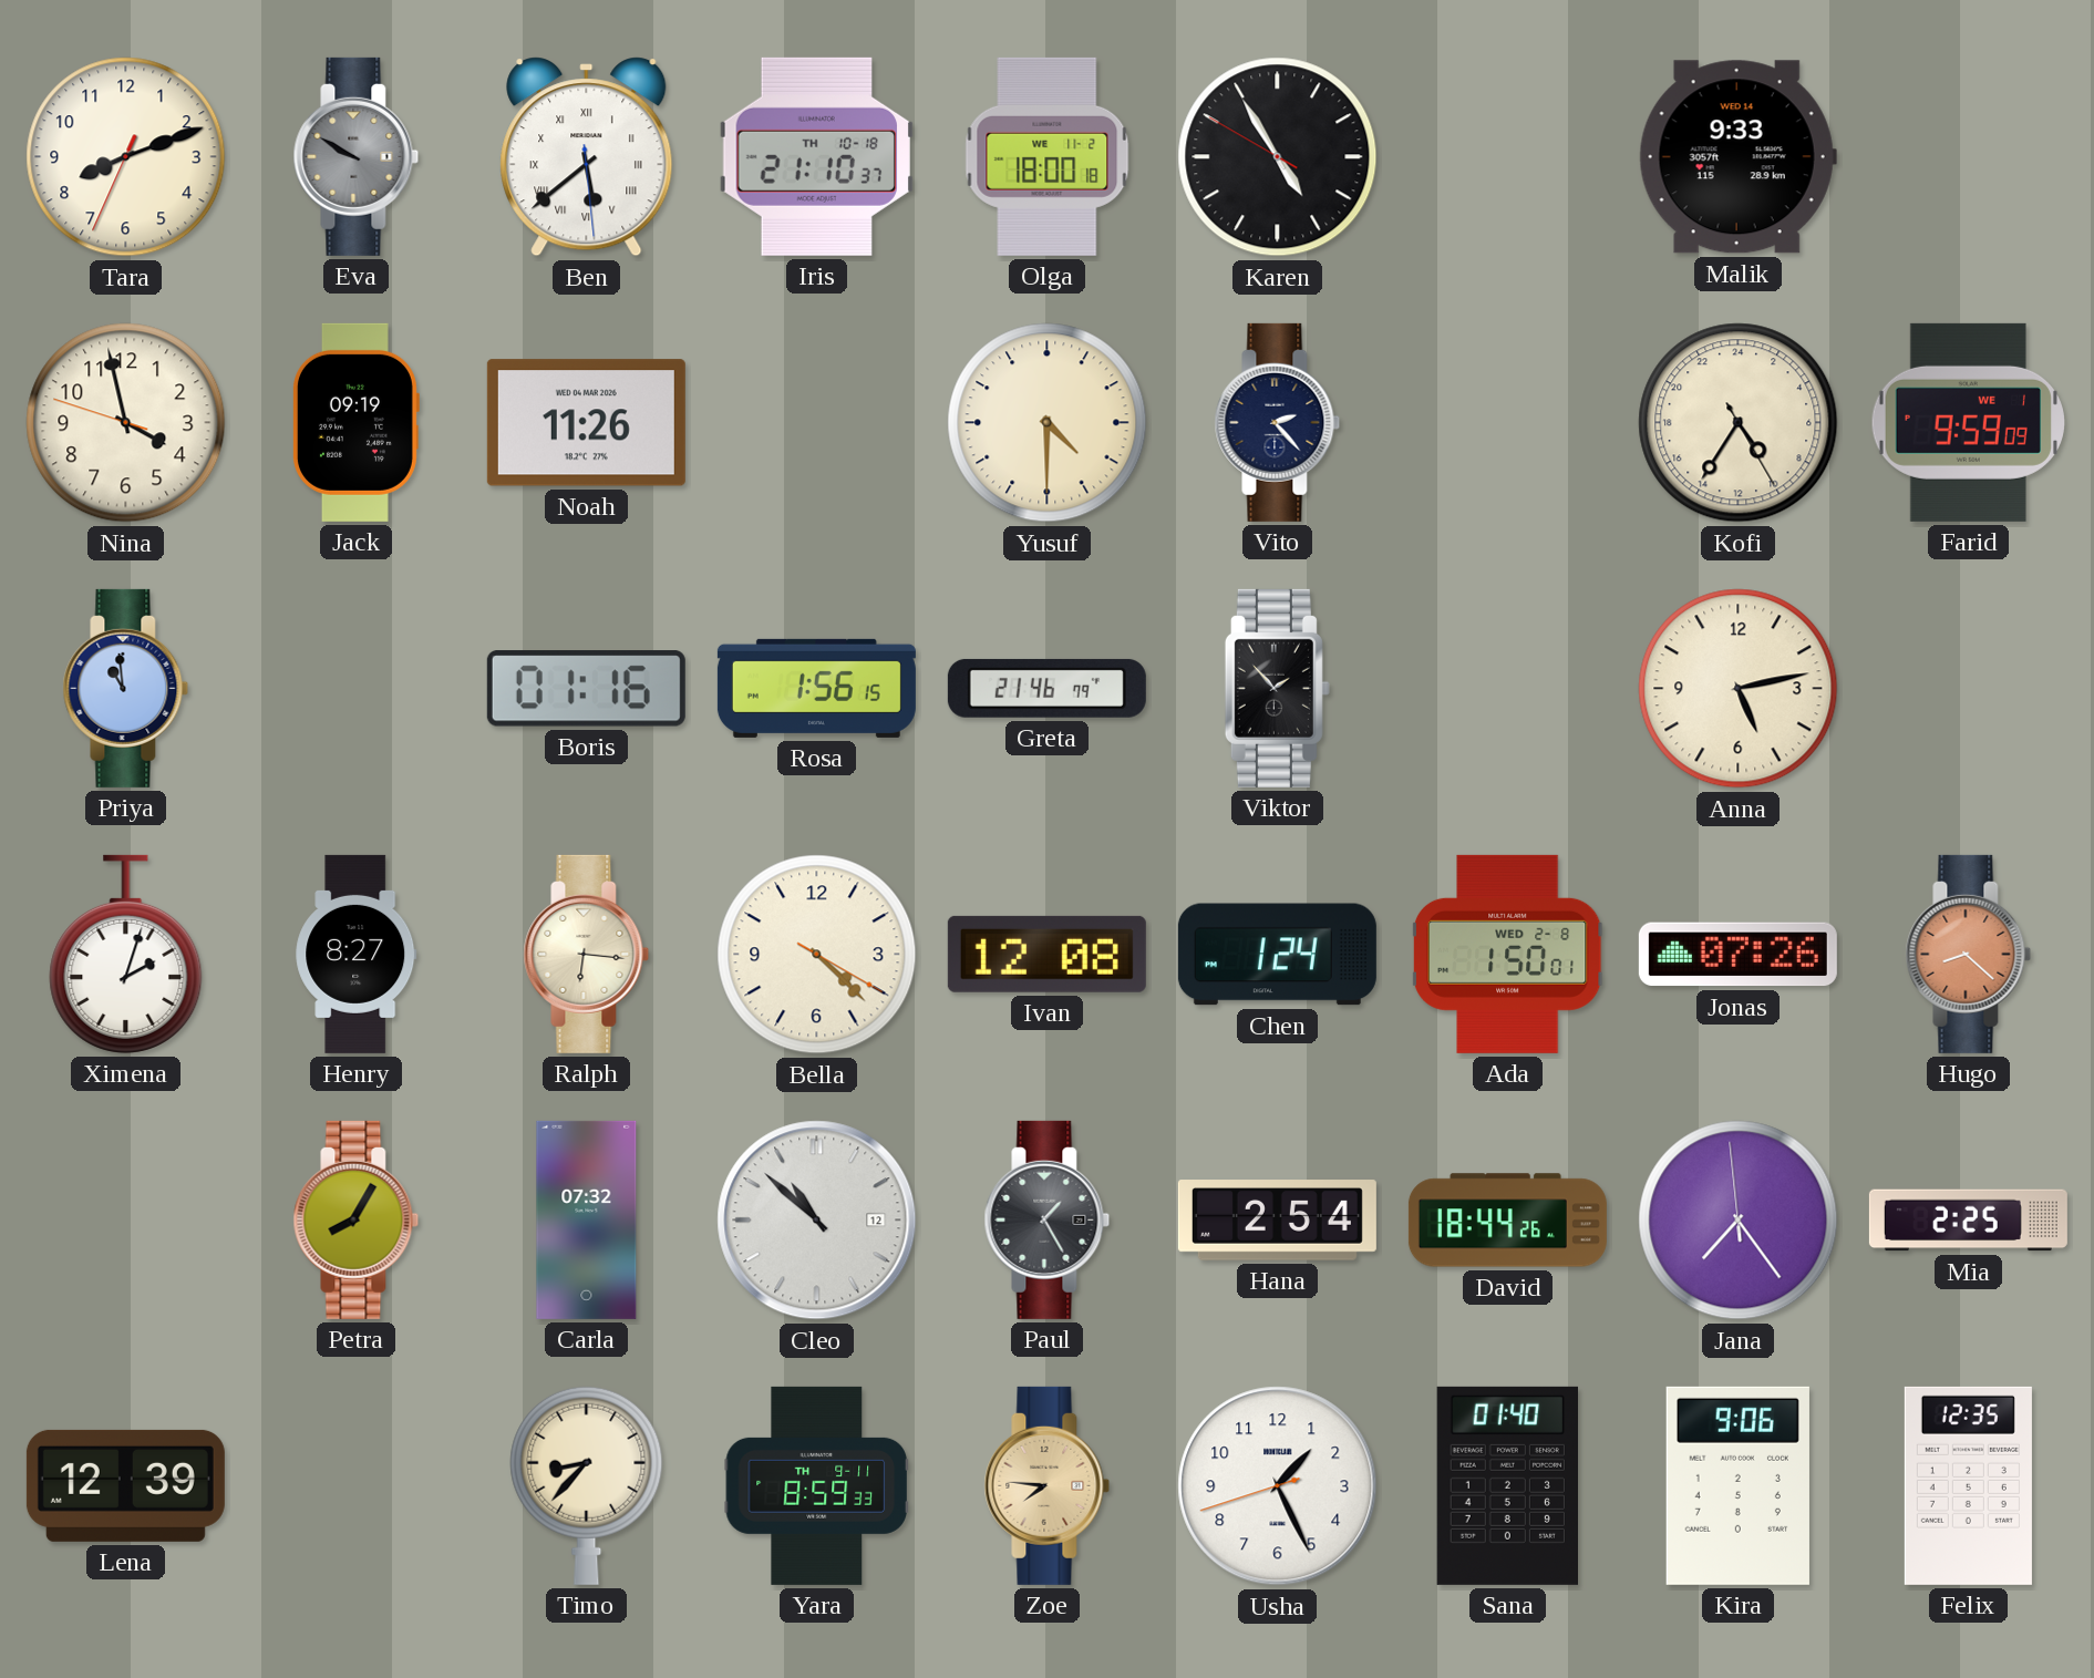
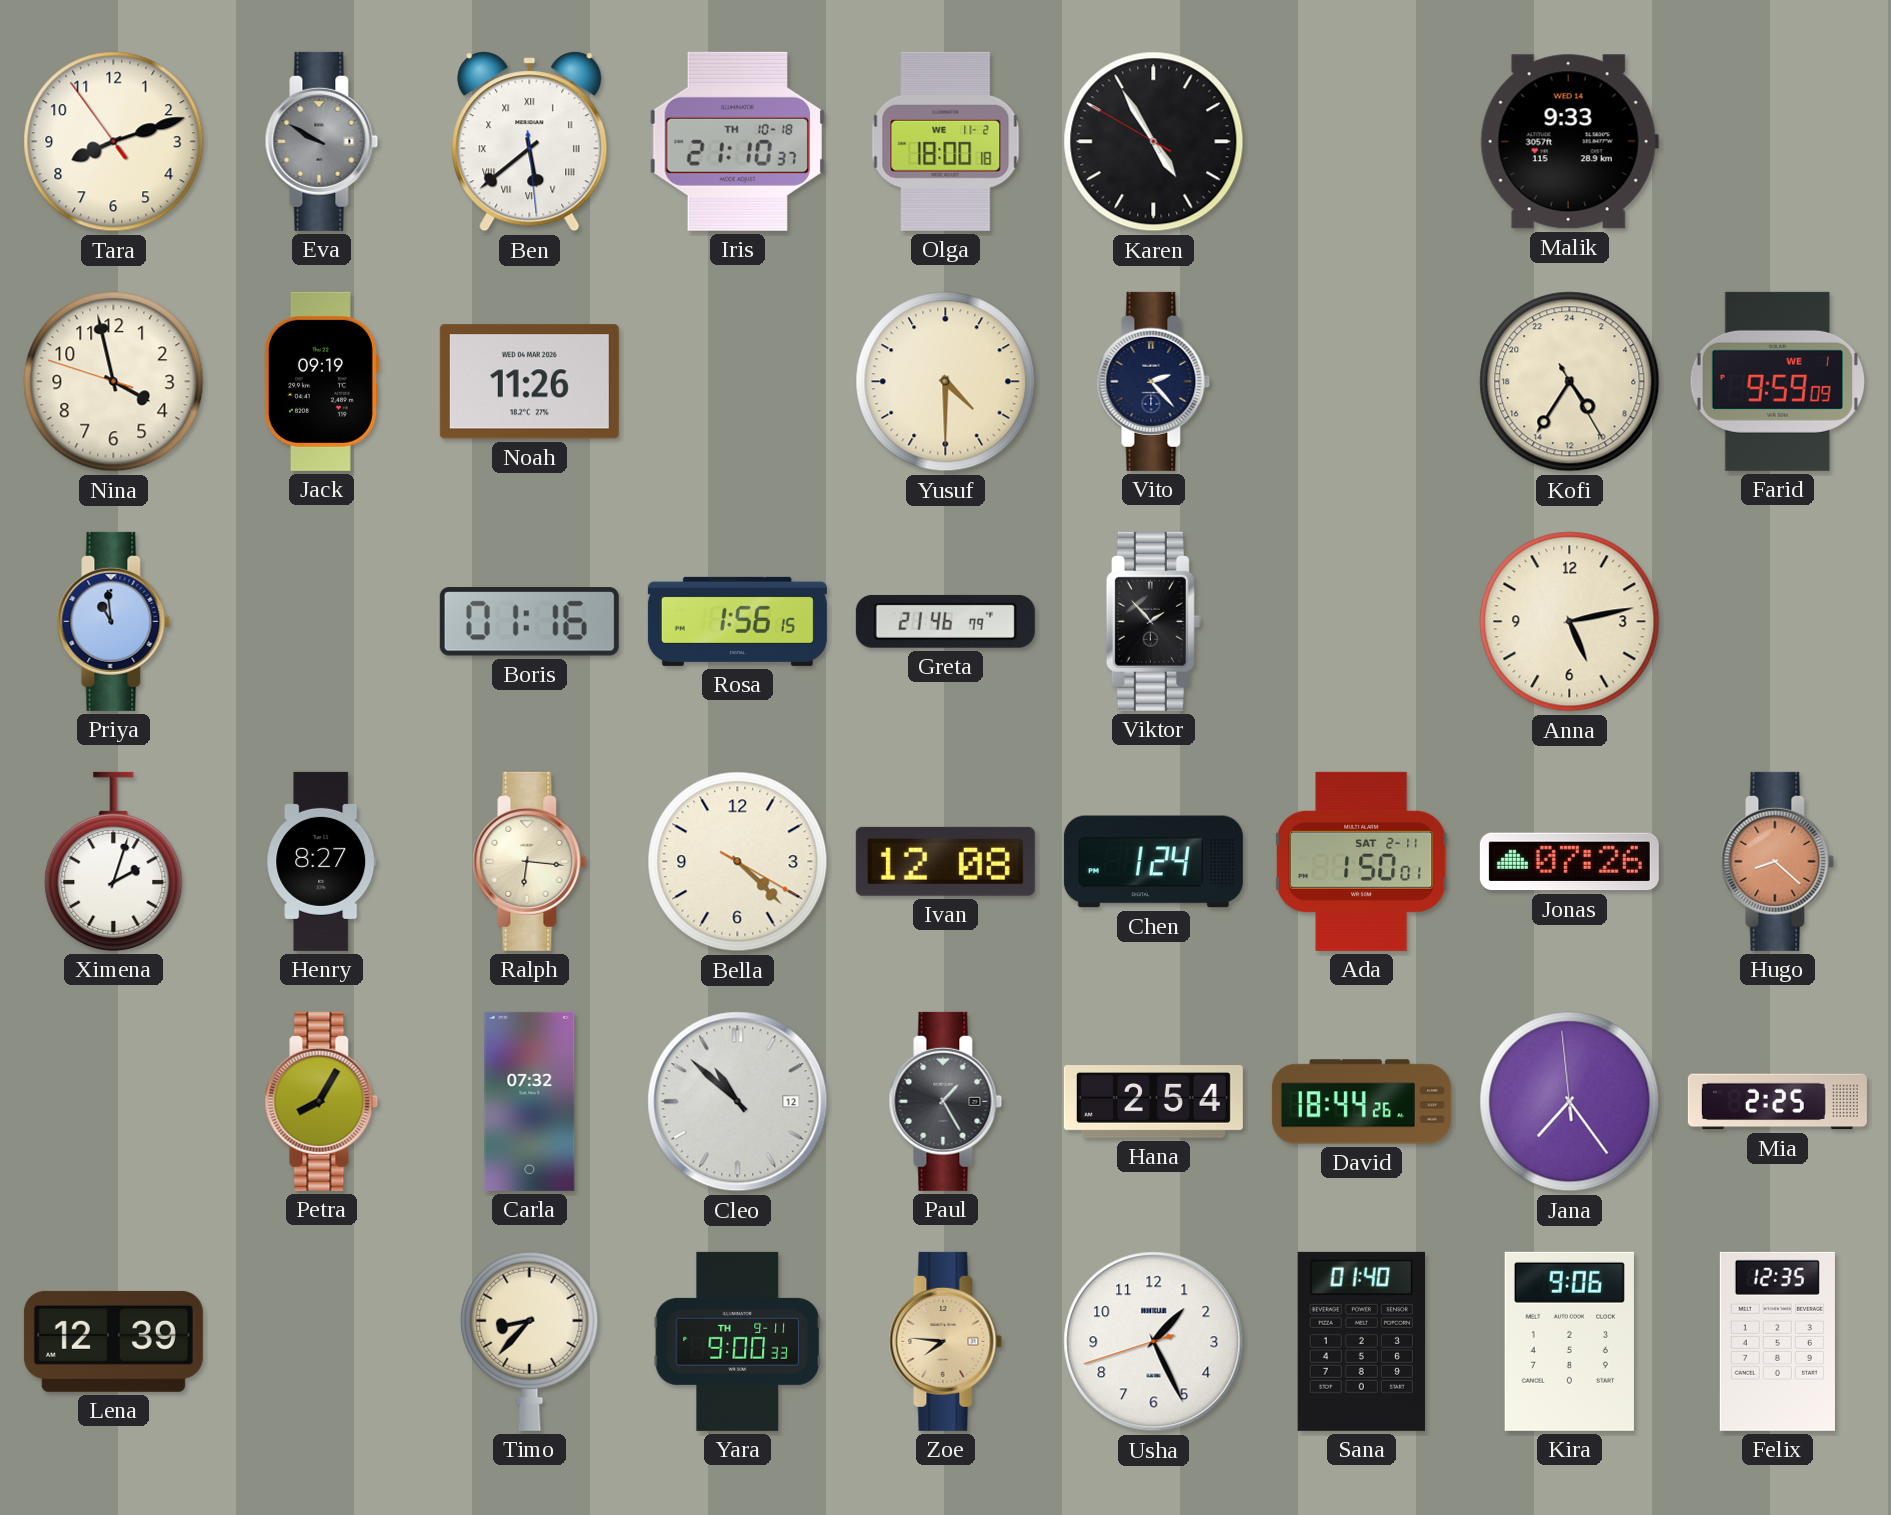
Tara: 8:11:34 -> 8:11:54 (114, 142)
Ada date: WED 2-8 -> SAT 2-11 (1362, 861)
Yara: 8:59 -> 9:00 (737, 1341)
